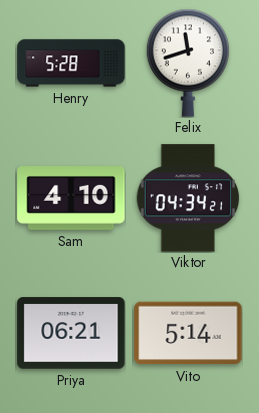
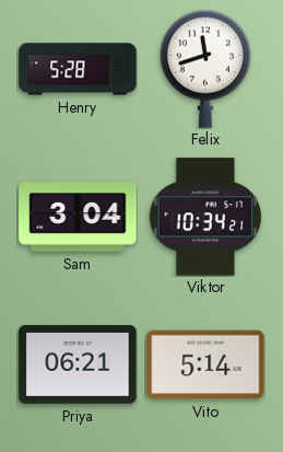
Sam: 4:10 -> 3:04 (78, 218)
Viktor: 04:34 -> 10:34 (205, 217)
